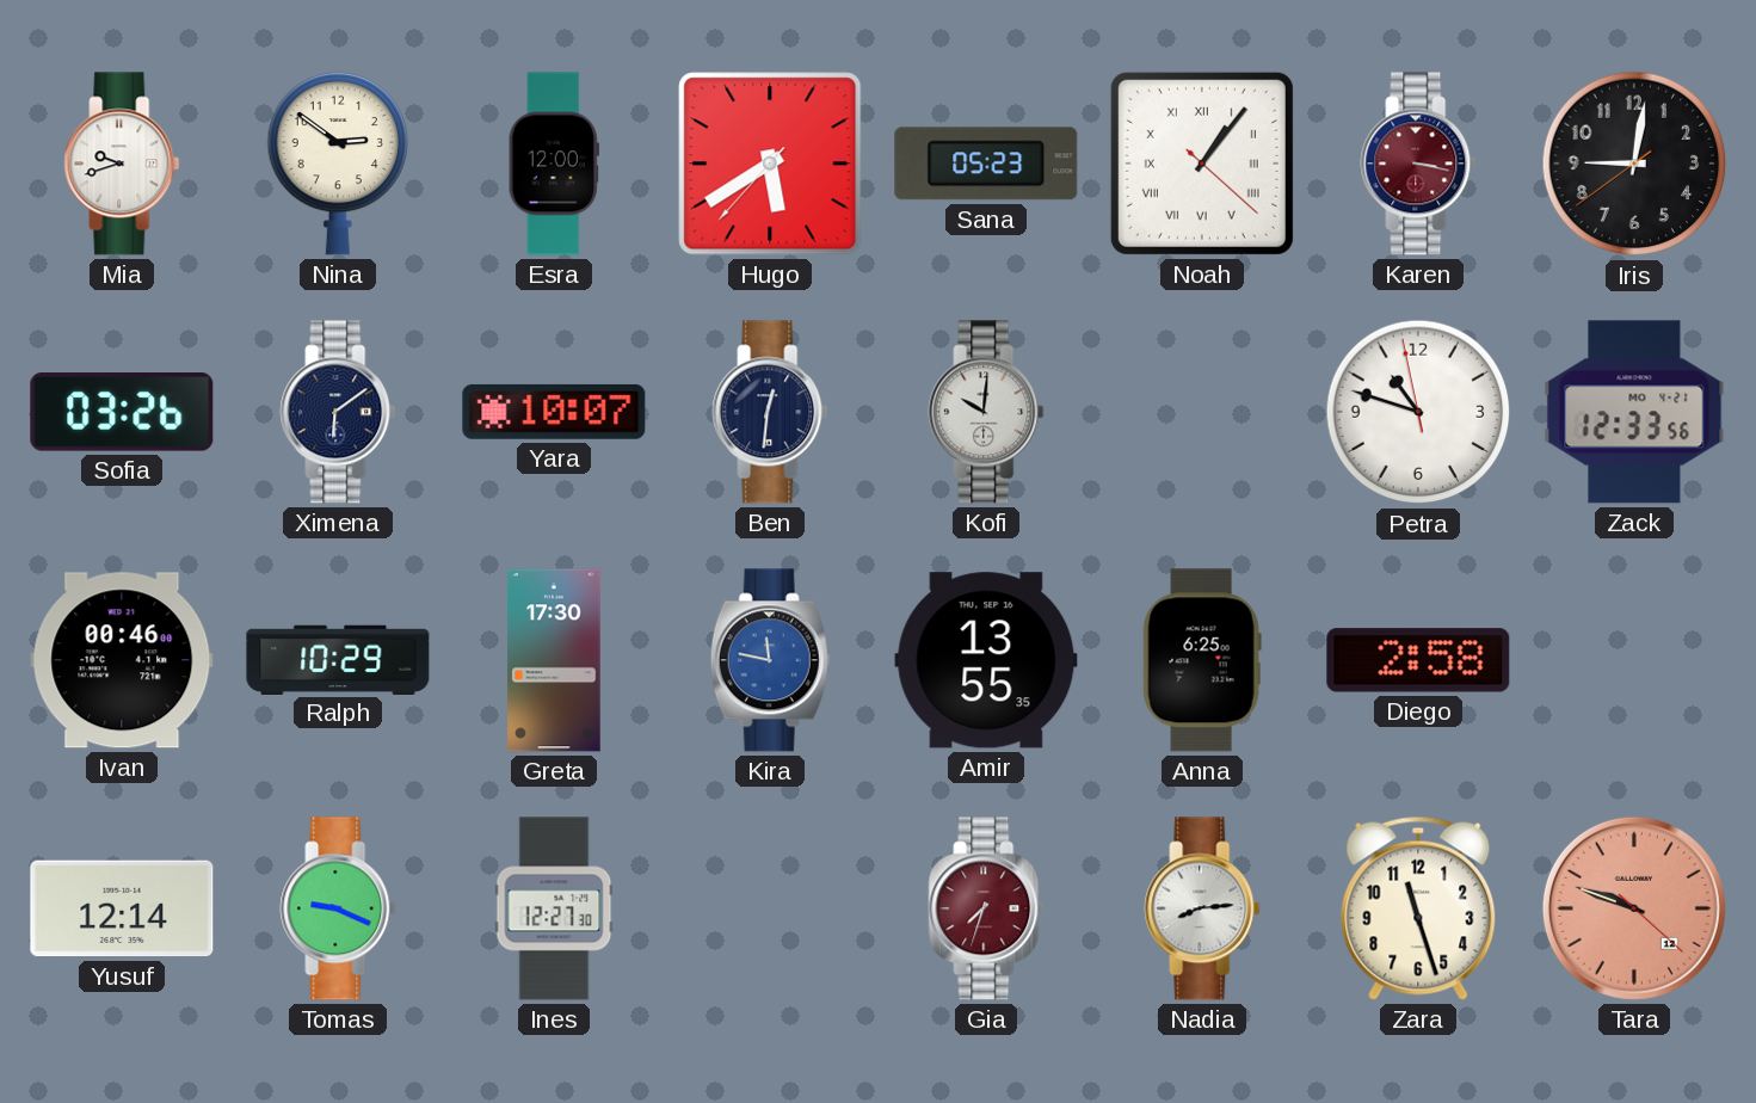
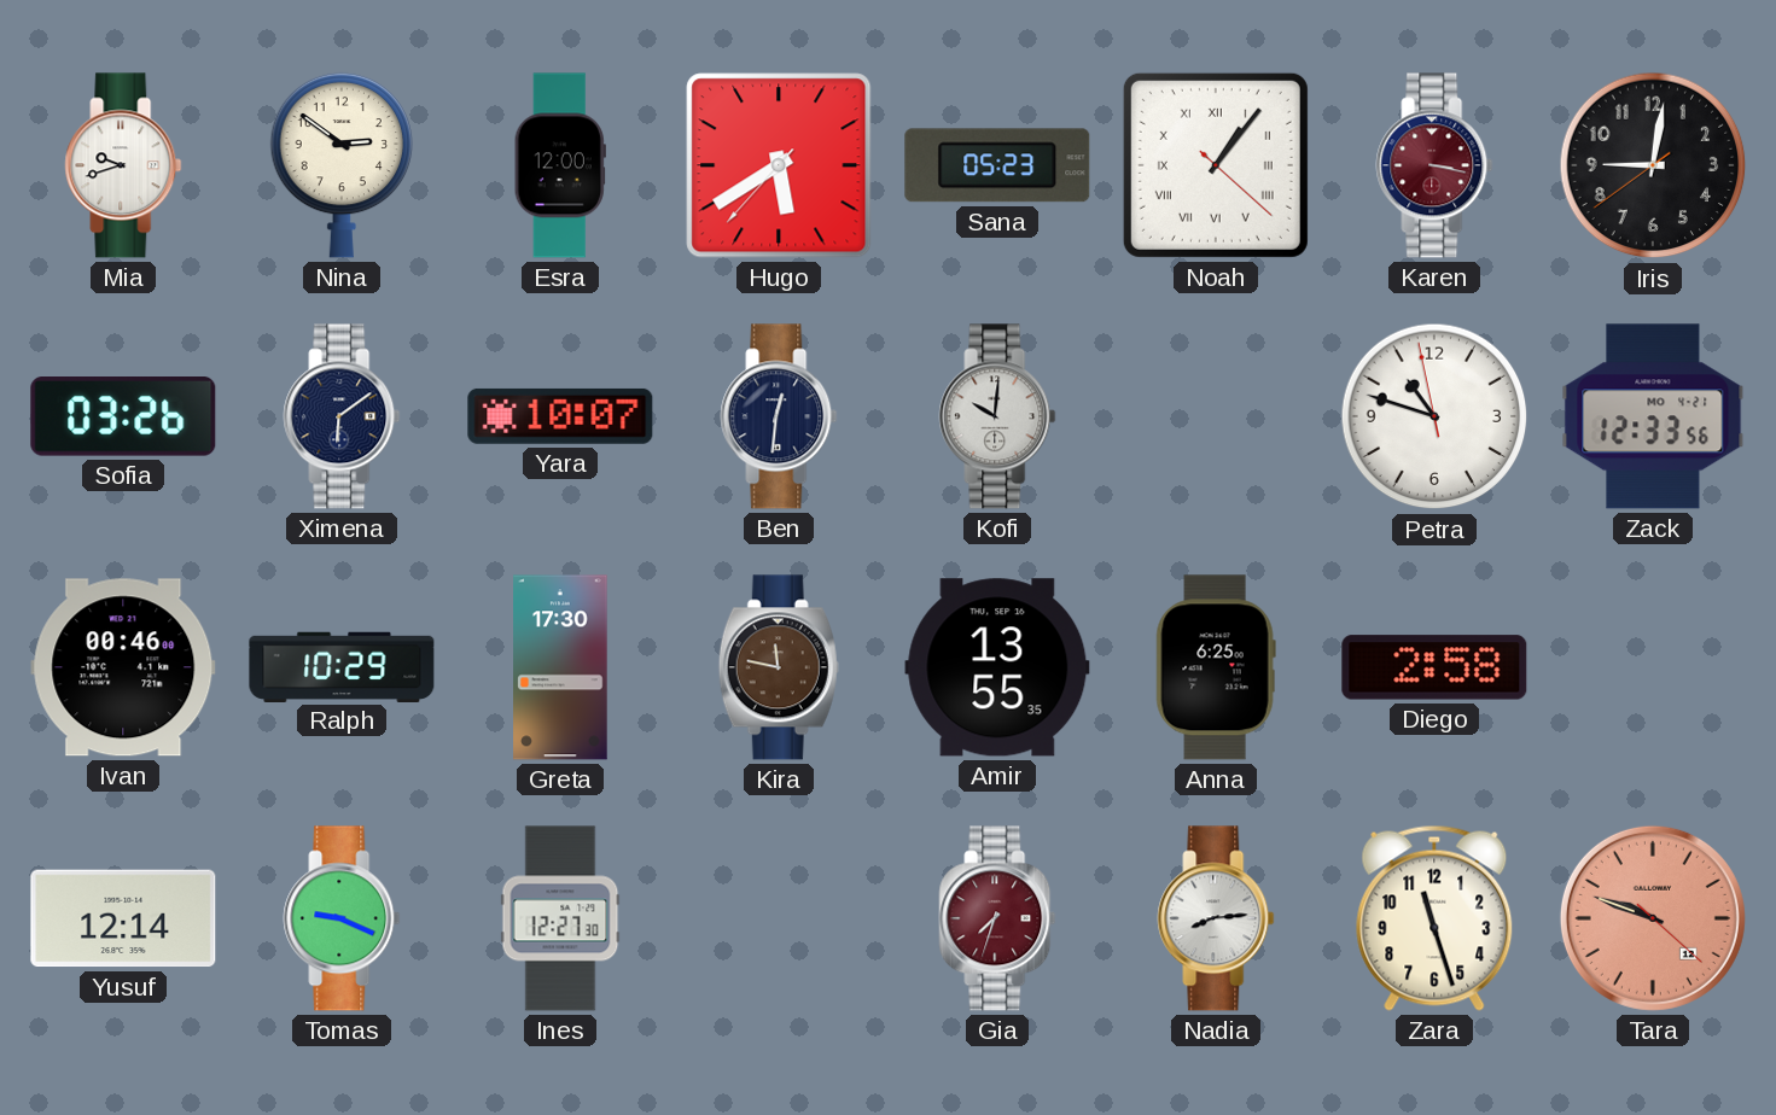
Kira dial: blue -> brown (779, 667)
